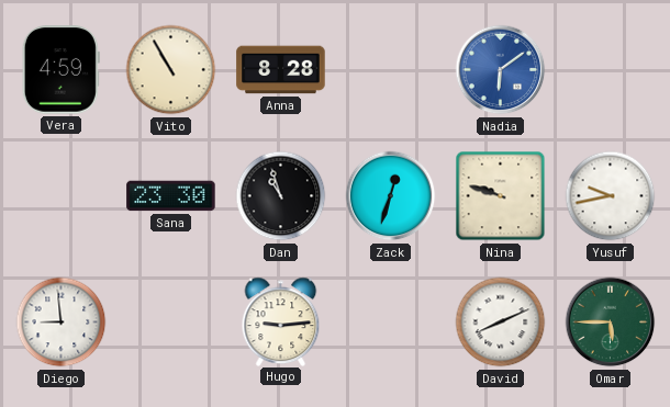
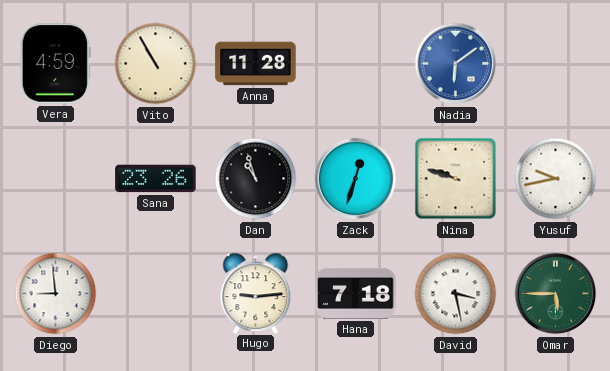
Anna: 8:28 -> 11:28 (256, 64)
Sana: 23:30 -> 23:26 (156, 179)
Hana: none -> 7:18 (356, 293)
David: 8:11 -> 3:28 (456, 294)
